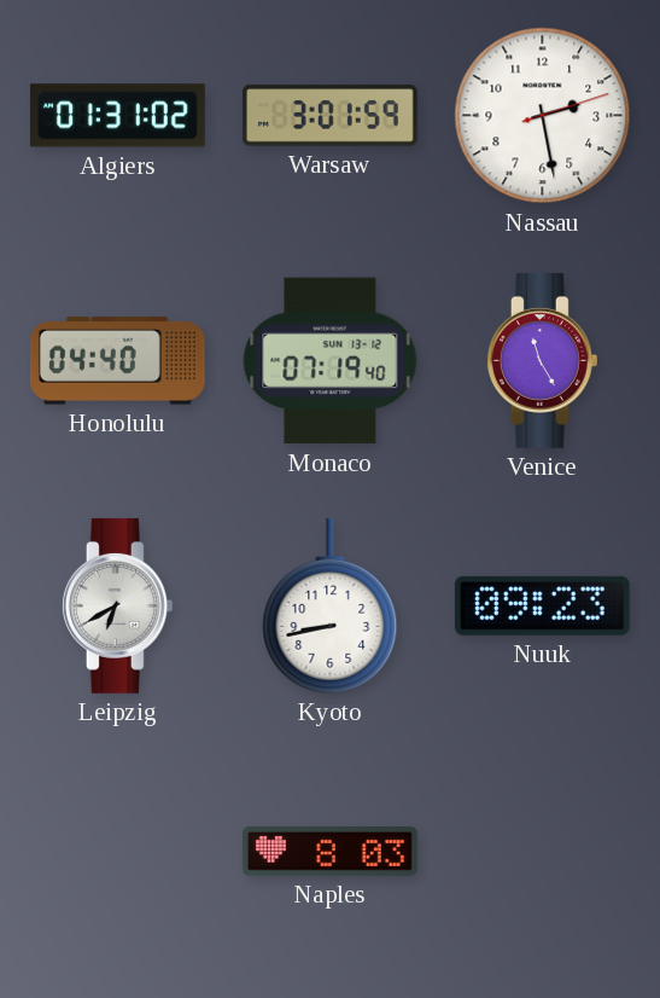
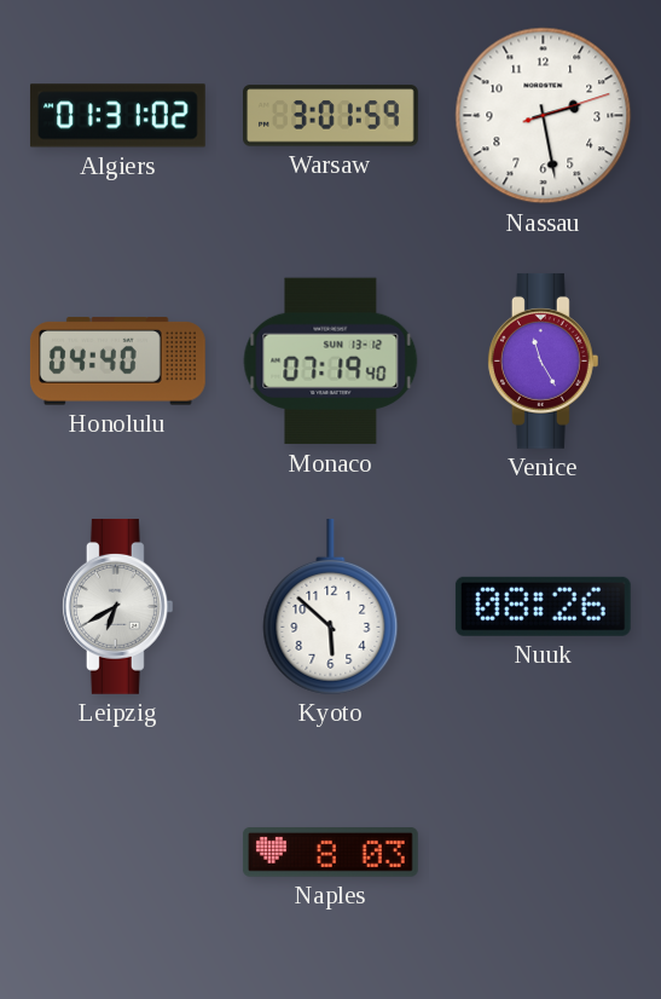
Kyoto: 8:43 -> 5:52 (331, 606)
Nuuk: 09:23 -> 08:26 (543, 606)
